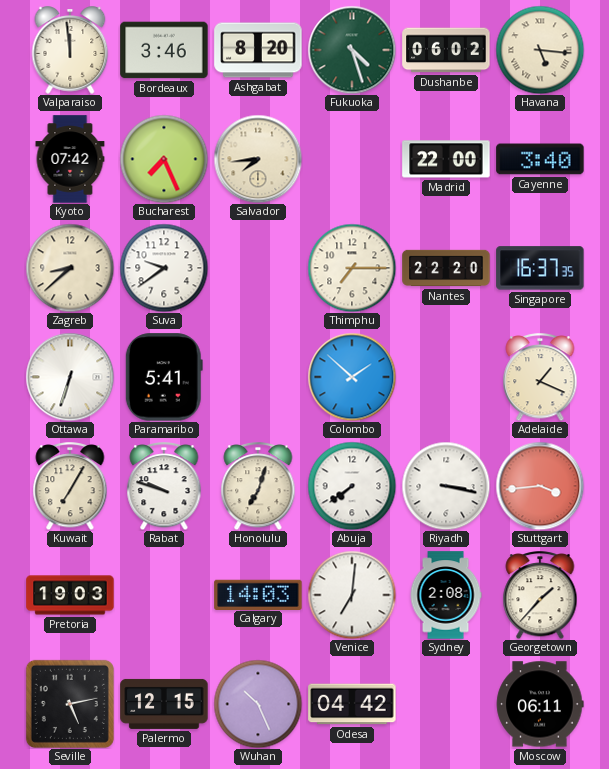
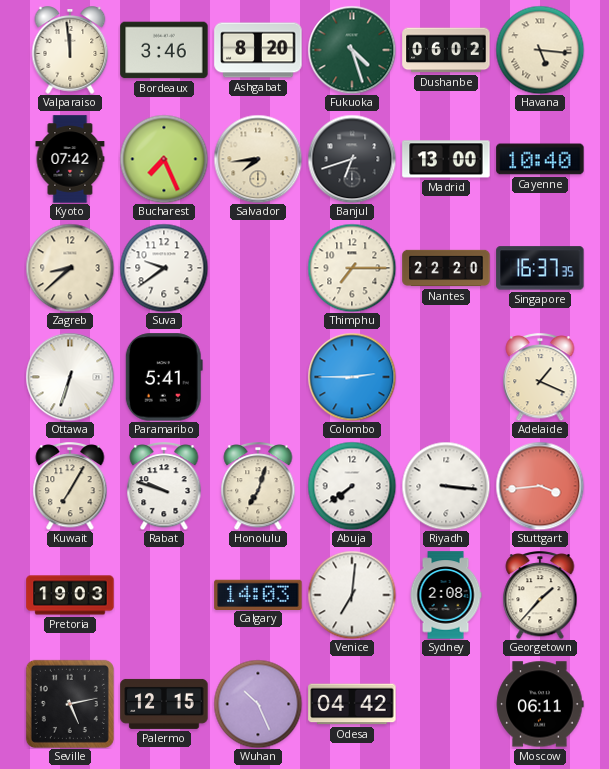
Banjul: none -> 6:42 (352, 159)
Madrid: 22:00 -> 13:00 (446, 159)
Cayenne: 3:40 -> 10:40 (540, 159)
Colombo: 1:52 -> 2:45 (352, 377)
Riyadh: 3:17 -> 3:16 (446, 486)
